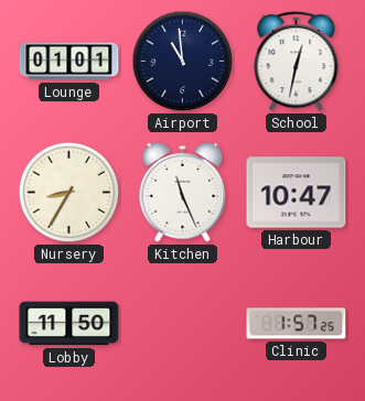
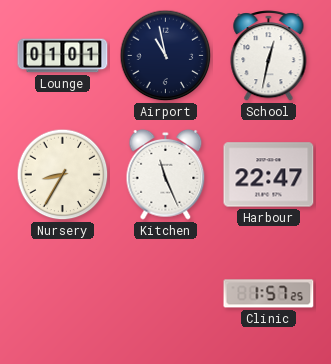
Airport: 10:59 -> 10:58 (166, 56)
Harbour: 10:47 -> 22:47 (269, 175)
Lobby: 11:50 -> none (69, 324)
